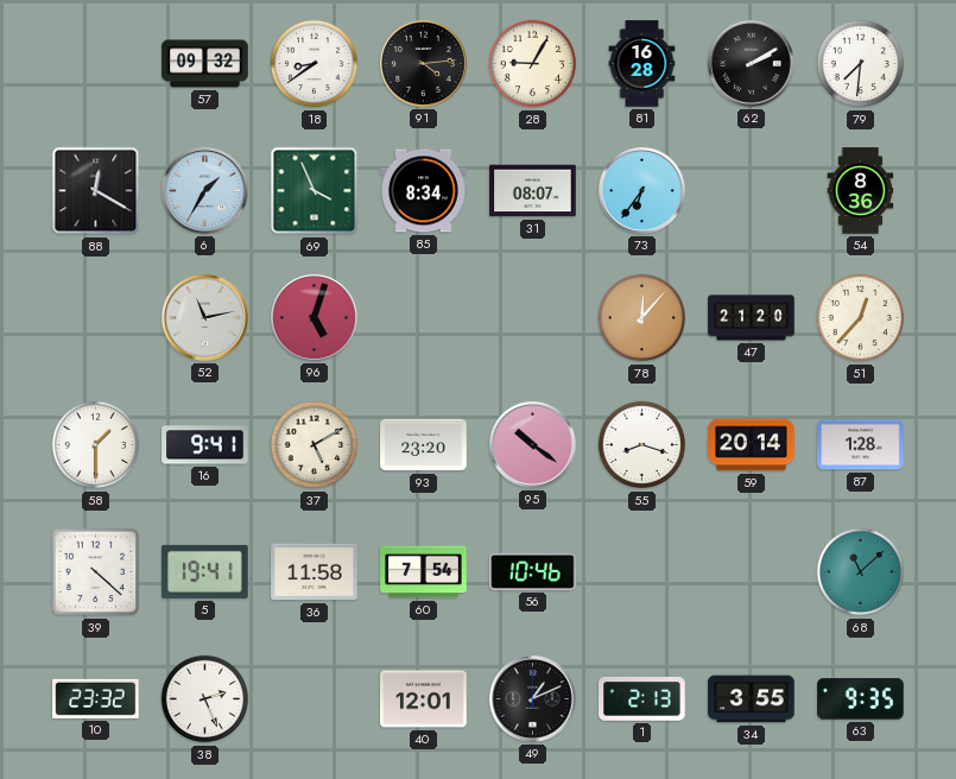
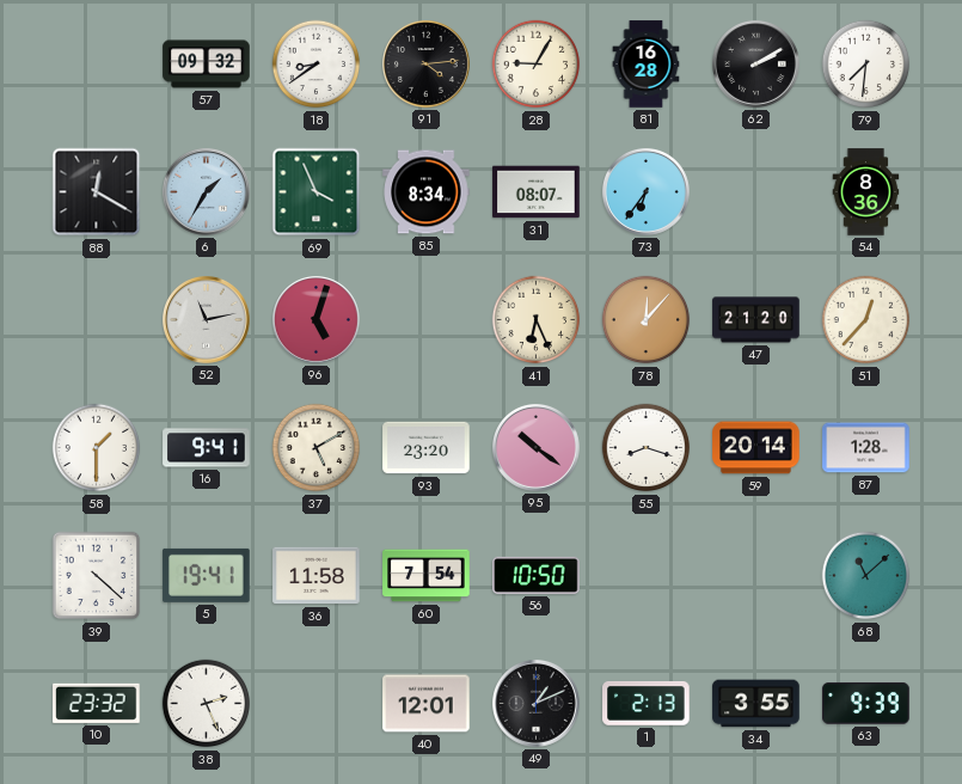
41: none -> 6:26 (537, 320)
56: 10:46 -> 10:50 (537, 575)
63: 9:35 -> 9:39 (866, 704)
